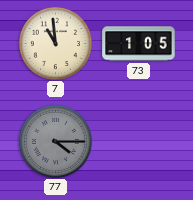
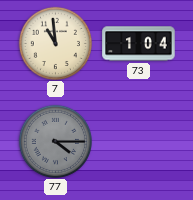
73: 1:05 -> 1:04 (139, 44)
